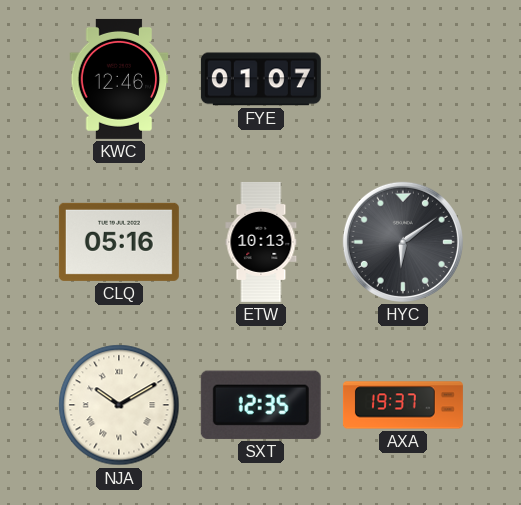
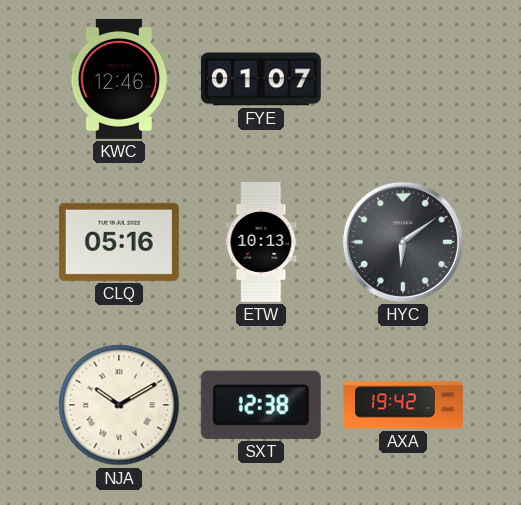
SXT: 12:35 -> 12:38 (261, 405)
AXA: 19:37 -> 19:42 (403, 405)
